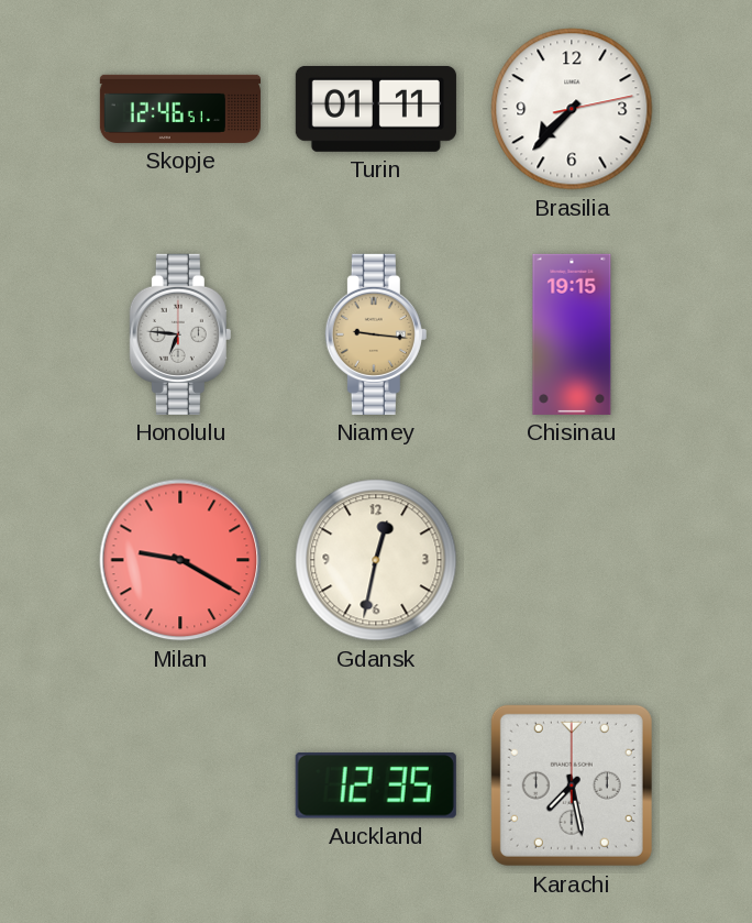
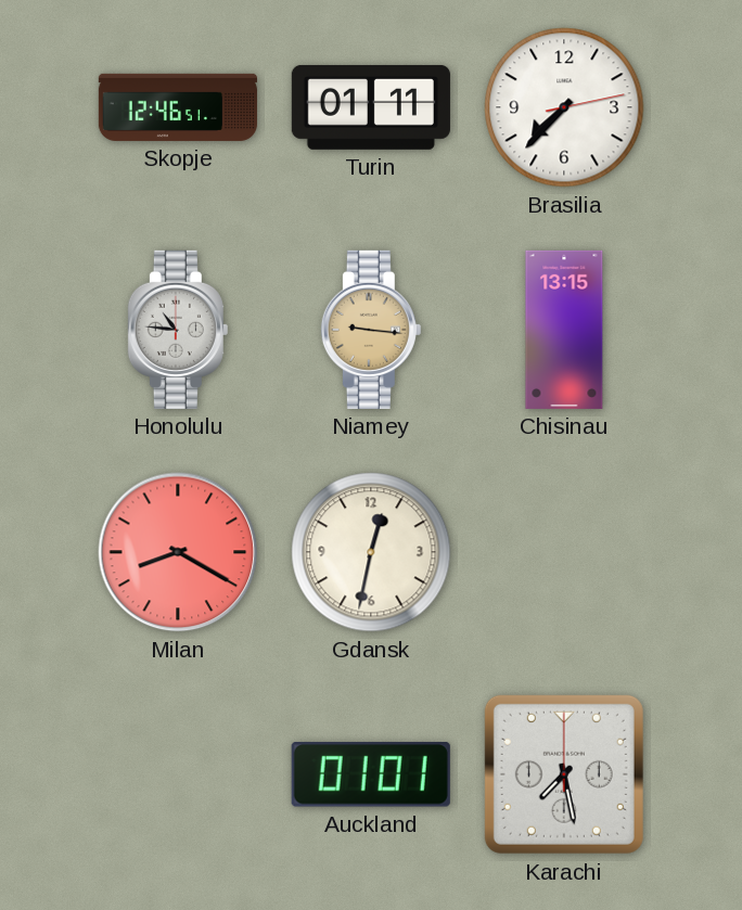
Honolulu: 6:46 -> 10:46 (178, 330)
Chisinau: 19:15 -> 13:15 (564, 330)
Milan: 9:20 -> 8:20 (178, 552)
Auckland: 12:35 -> 01:01 (371, 776)
